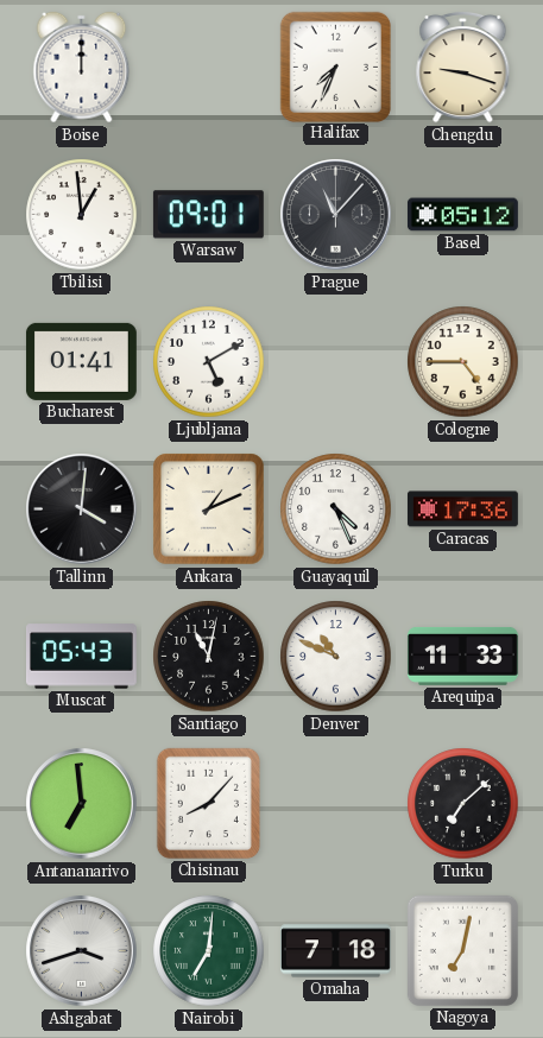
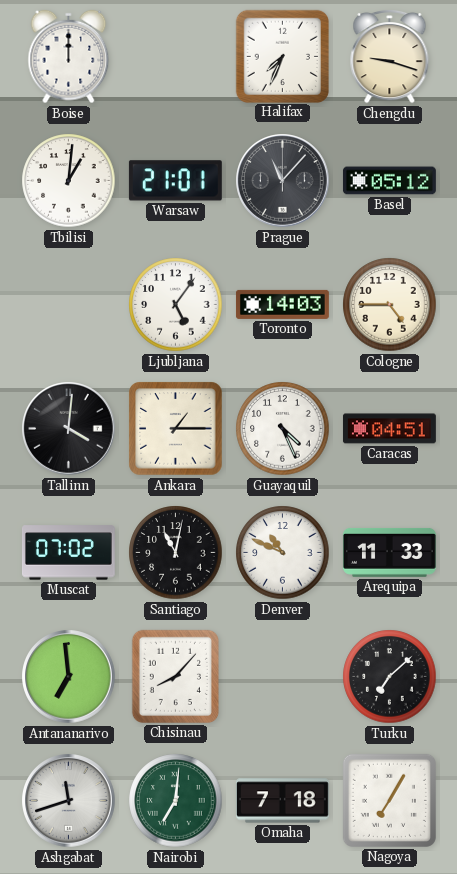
Tbilisi: 12:59 -> 1:01 (69, 181)
Warsaw: 09:01 -> 21:01 (175, 181)
Bucharest: 01:41 -> none (81, 361)
Ljubljana: 5:10 -> 5:06 (176, 305)
Toronto: none -> 14:03 (282, 304)
Ankara: 1:11 -> 1:15 (176, 429)
Caracas: 17:36 -> 04:51 (389, 429)
Muscat: 05:43 -> 07:02 (68, 553)
Ashgabat: 3:42 -> 11:42 (69, 801)
Nagoya: 7:02 -> 7:05 (389, 800)
